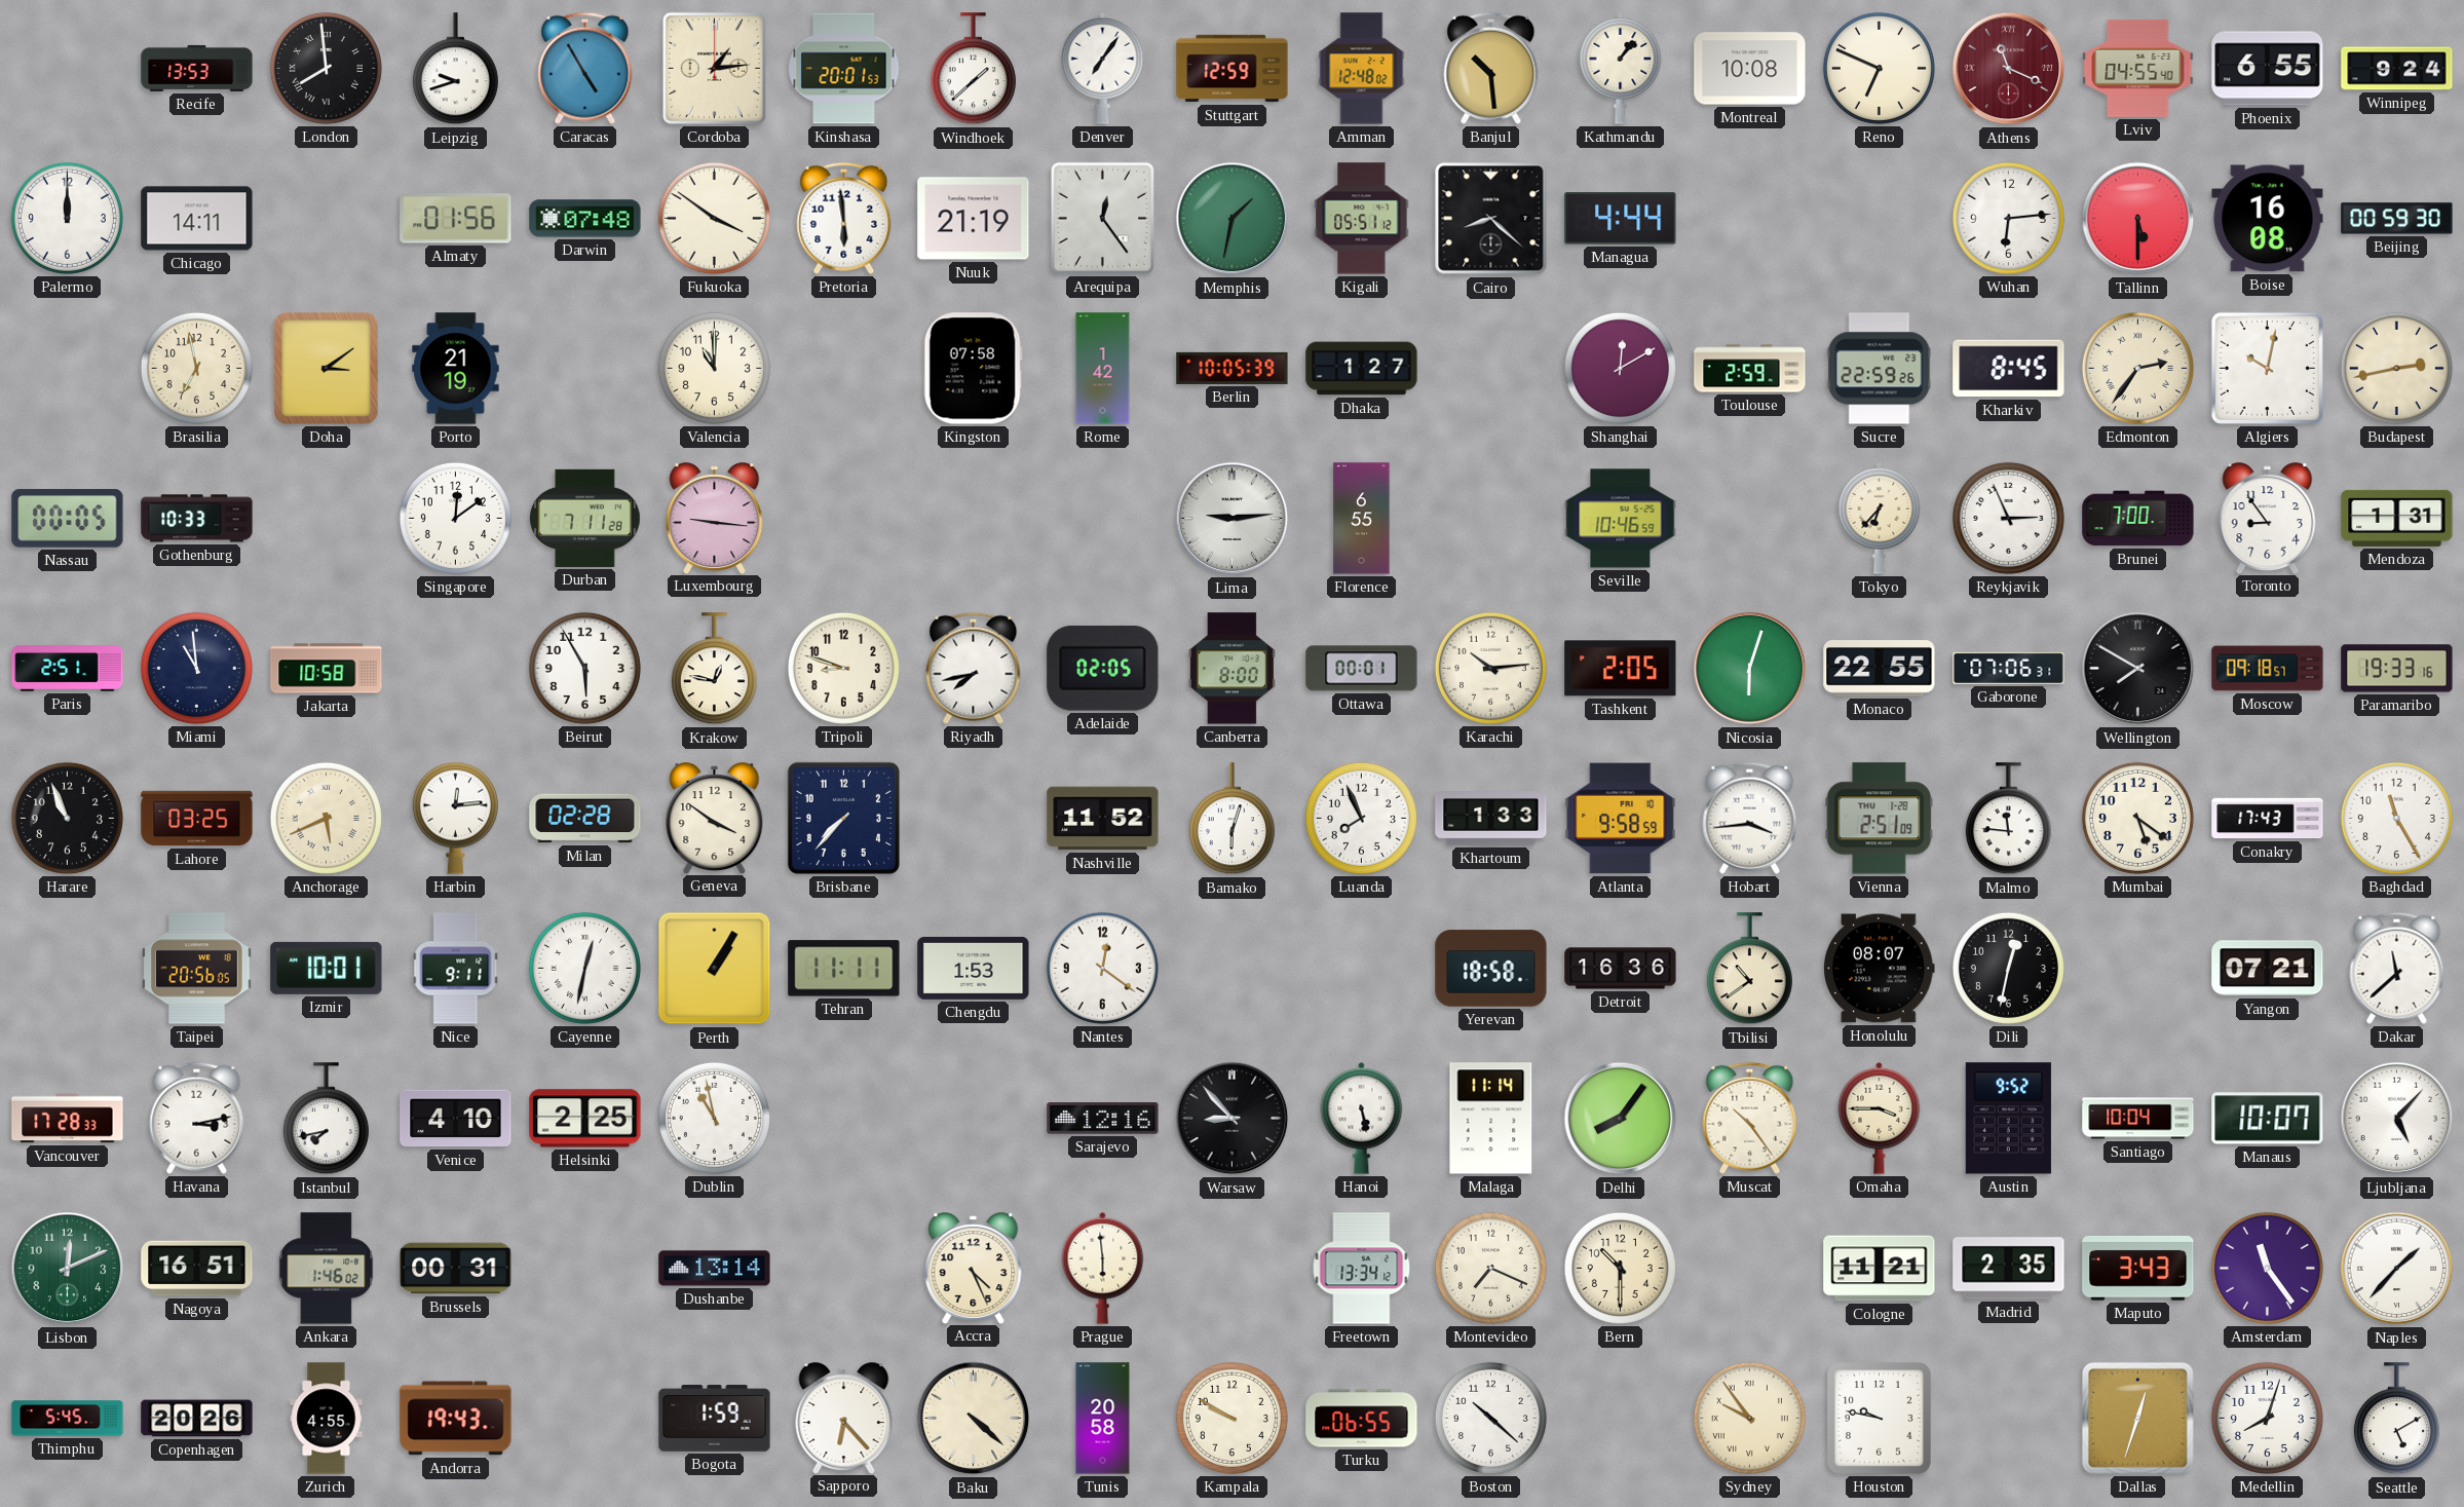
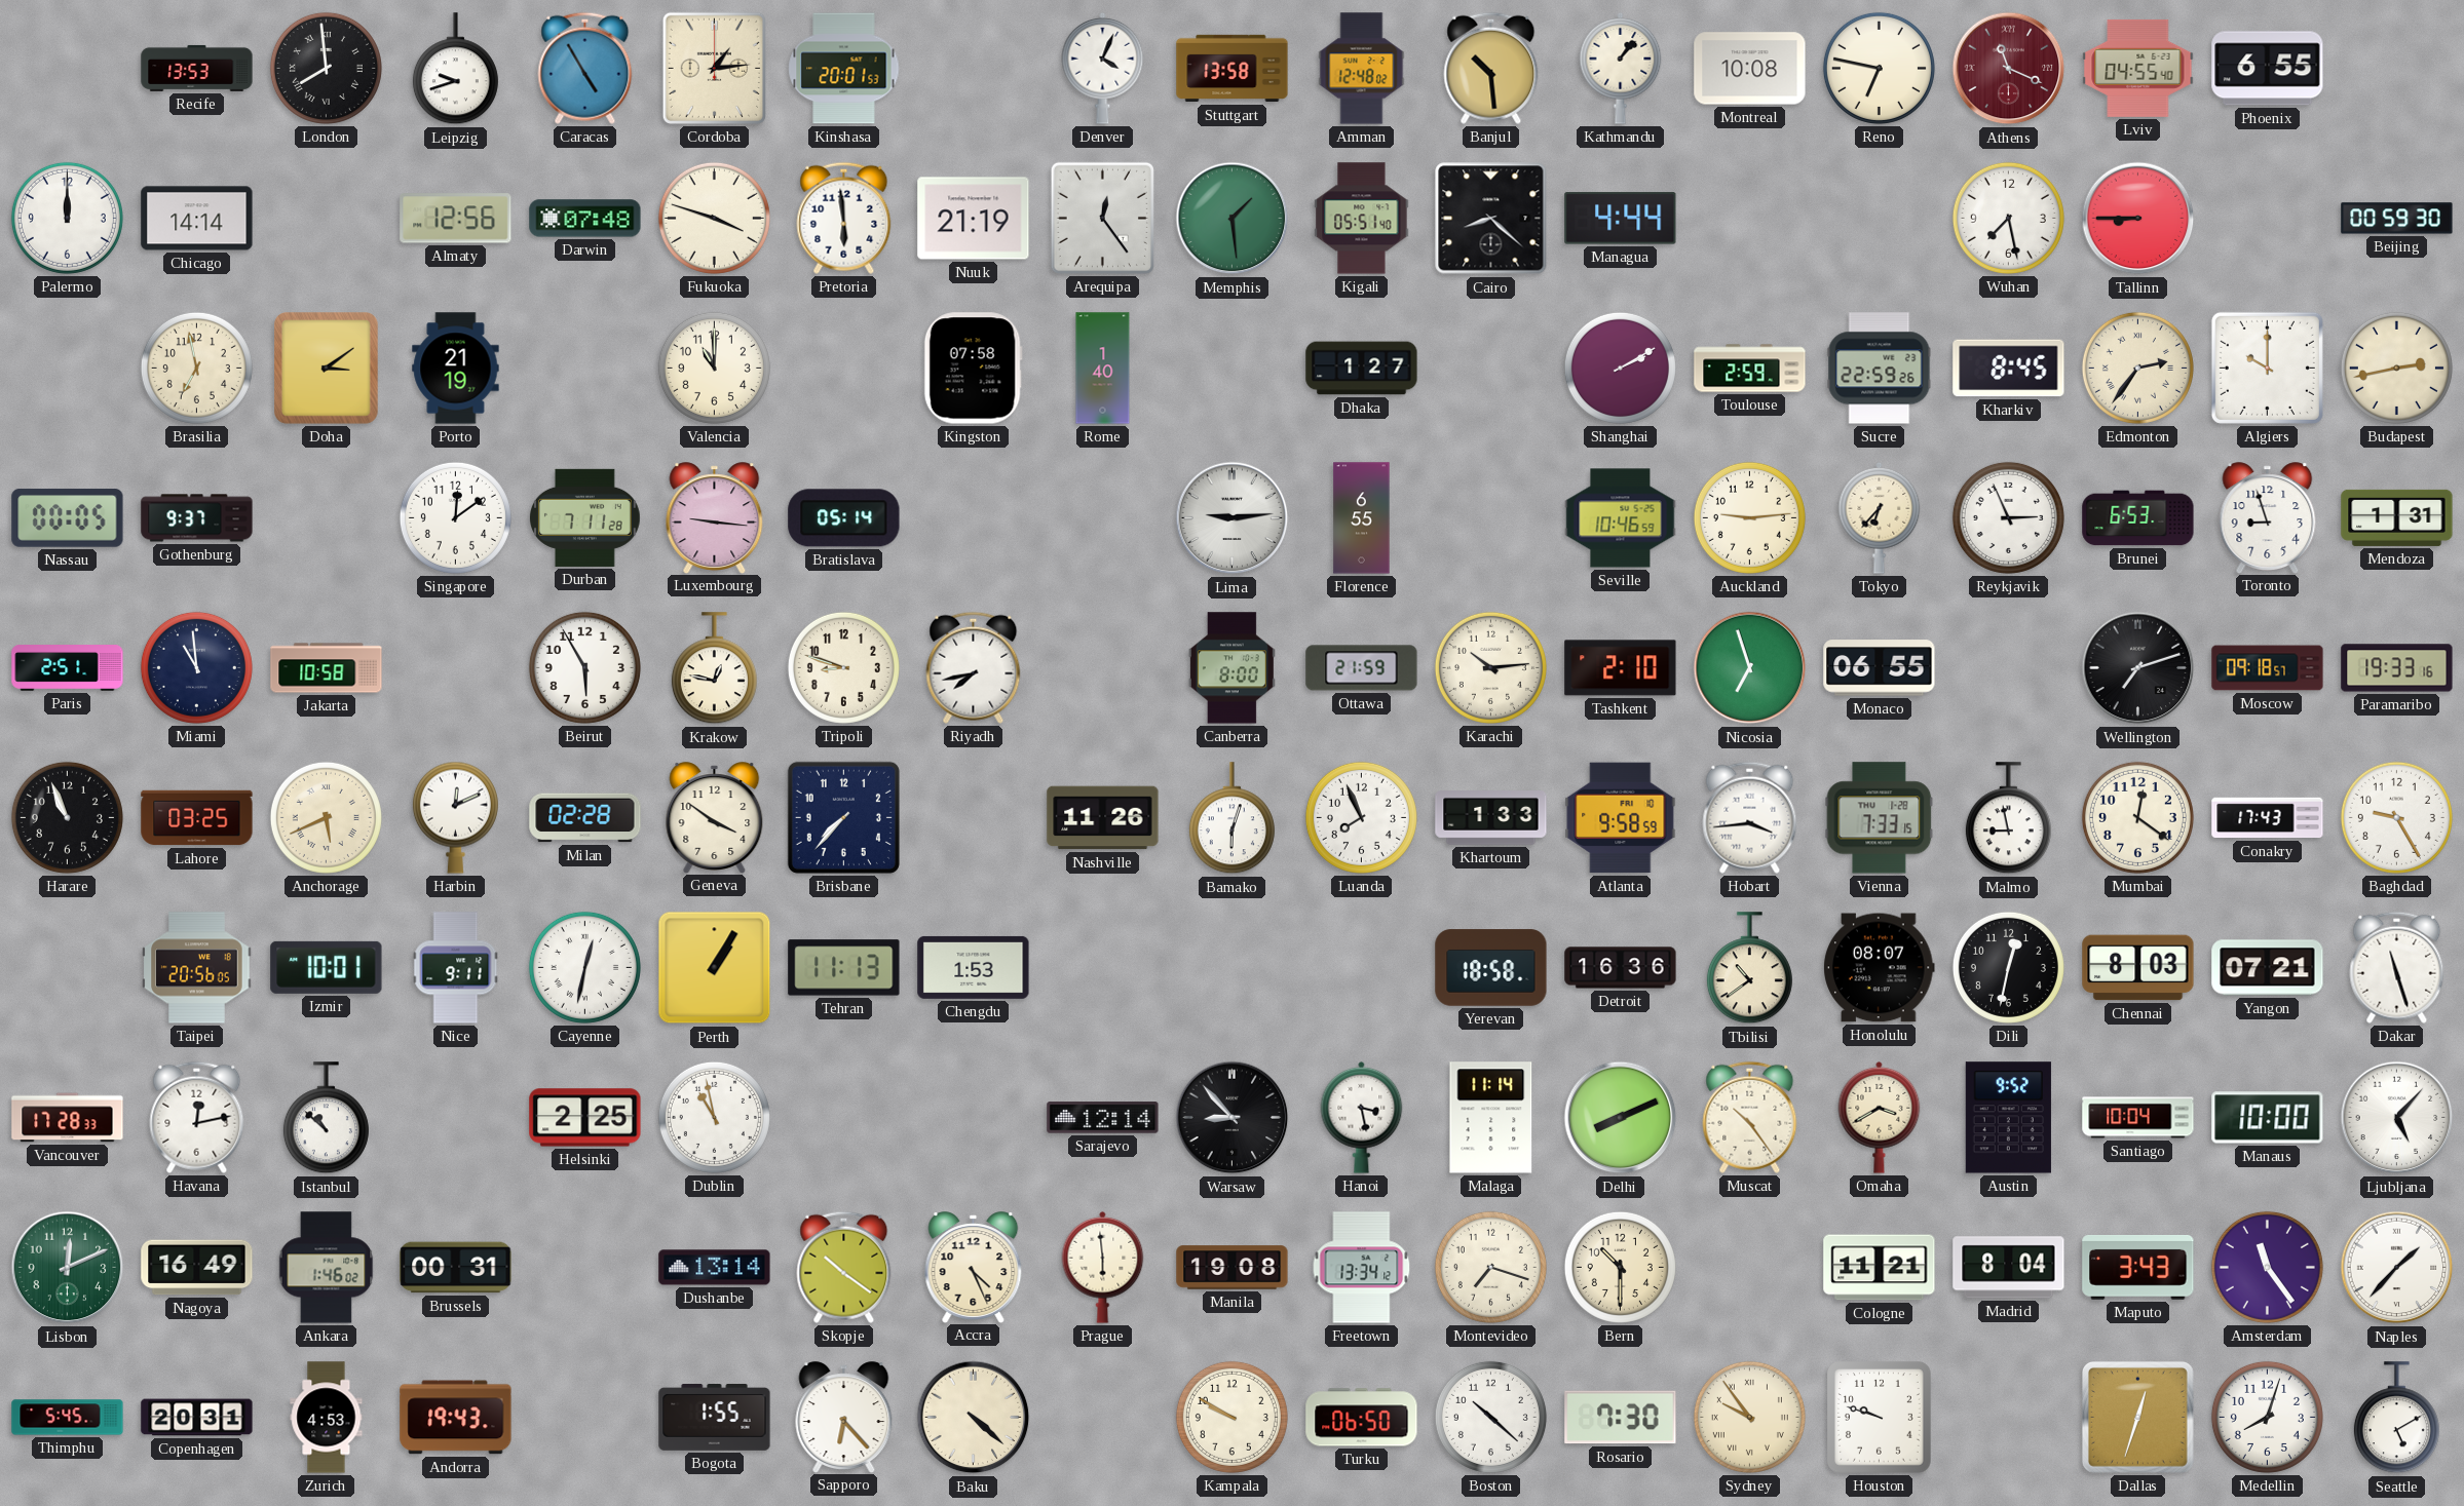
Windhoek: 1:38 -> none (973, 69)
Denver: 7:06 -> 4:04 (1103, 68)
Stuttgart: 12:59 -> 13:58 (1233, 69)
Reno: 6:49 -> 6:47 (1879, 68)
Winnipeg: 9:24 -> none (2397, 69)
Chicago: 14:11 -> 14:14 (197, 219)
Almaty: 01:56 -> 12:56 (456, 219)
Fukuoka: 3:51 -> 3:48 (714, 218)
Memphis: 1:32 -> 1:29 (1233, 219)
Kigali: 05:51:12 -> 05:51:40 (1362, 219)
Wuhan: 6:14 -> 7:28 (2008, 218)
Tallinn: 5:30 -> 8:45 (2138, 219)
Boise: 16:08 -> none (2268, 219)
Rome: 1:42 -> 1:40 (1103, 369)
Berlin: 10:05 -> none (1233, 368)
Shanghai: 12:10 -> 2:10 (1620, 368)
Algiers: 10:02 -> 10:00 (2267, 368)
Gothenburg: 10:33 -> 9:37 (197, 518)
Bratislava: none -> 05:14 (844, 518)
Auckland: none -> 9:14 (1749, 517)
Brunei: 7:00 -> 6:53 (2138, 518)
Toronto: 8:54 -> 8:57 (2268, 517)
Adelaide: 02:05 -> none (1103, 669)
Ottawa: 00:01 -> 21:59 (1362, 668)
Tashkent: 2:05 -> 2:10 (1621, 668)
Nicosia: 6:03 -> 6:57 (1750, 668)
Monaco: 22:55 -> 06:55 (1880, 668)
Gaborone: 07:06 -> none (2009, 668)
Wellington: 7:50 -> 7:12 (2138, 668)
Harbin: 12:14 -> 12:11 (455, 817)
Nashville: 11:52 -> 11:26 (1103, 818)
Vienna: 2:51 -> 7:33 (1880, 818)
Malmo: 11:46 -> 8:58 (2008, 818)
Mumbai: 5:21 -> 12:21 (2137, 817)
Baghdad: 11:25 -> 9:25 (2396, 817)
Tehran: 11:11 -> 11:13 (844, 968)
Nantes: 12:21 -> none (1102, 968)
Chennai: none -> 8:03 (2138, 968)
Dakar: 11:38 -> 11:27 (2397, 967)
Havana: 3:13 -> 12:13 (197, 1117)
Istanbul: 7:43 -> 10:52 (326, 1118)
Venice: 4:10 -> none (456, 1119)
Sarajevo: 12:16 -> 12:14 (1103, 1118)
Hanoi: 5:28 -> 3:28 (1362, 1117)
Delhi: 8:06 -> 8:11 (1621, 1118)
Omaha: 3:45 -> 3:40 (1880, 1117)
Manaus: 10:07 -> 10:00 (2268, 1118)
Nagoya: 16:51 -> 16:49 (197, 1268)
Skopje: none -> 10:21 (844, 1267)
Manila: none -> 19:08 (1233, 1268)
Montevideo: 7:19 -> 7:18 (1490, 1267)
Madrid: 2:35 -> 8:04 (2009, 1268)
Copenhagen: 20:26 -> 20:31 (197, 1418)
Zurich: 4:55 -> 4:53 (327, 1418)
Bogota: 1:59 -> 1:55 (715, 1418)
Tunis: 20:58 -> none (1103, 1419)
Turku: 06:55 -> 06:50 (1362, 1418)
Rosario: none -> 7:30 (1621, 1418)
Houston: 9:47 -> 9:48 (1880, 1418)
